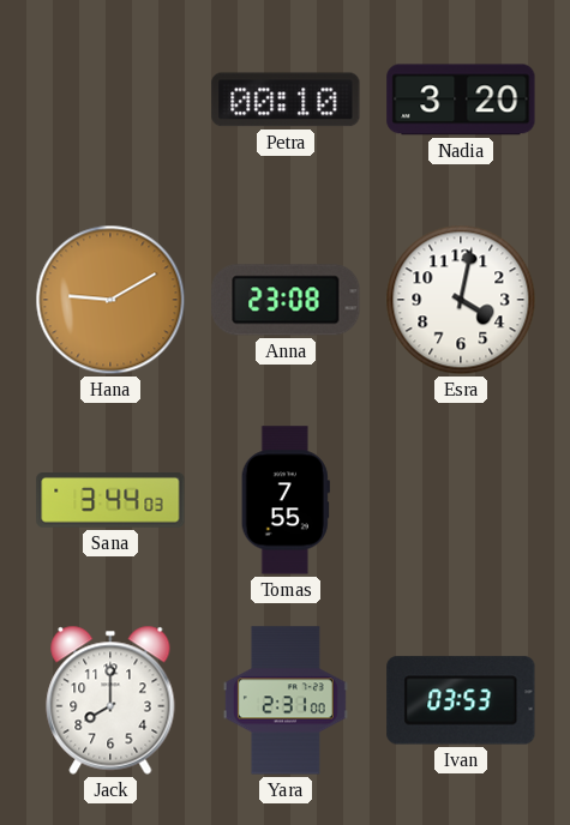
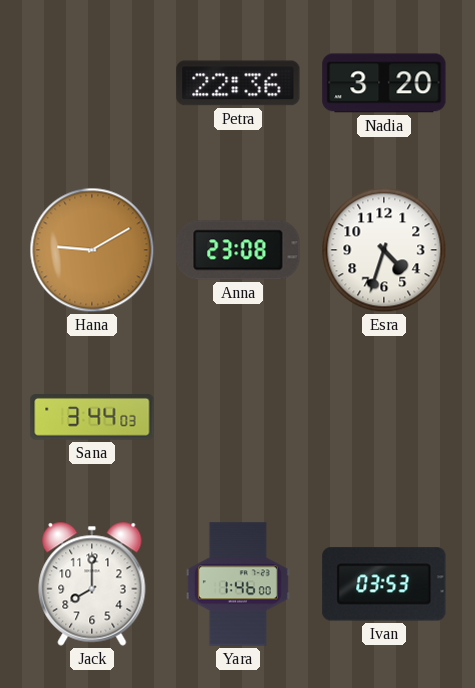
Petra: 00:10 -> 22:36 (238, 83)
Esra: 4:02 -> 4:33 (384, 250)
Tomas: 7:55 -> none (286, 500)
Yara: 2:31 -> 1:46 (238, 584)
